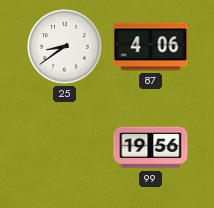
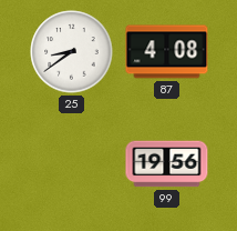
87: 4:06 -> 4:08 (167, 52)
